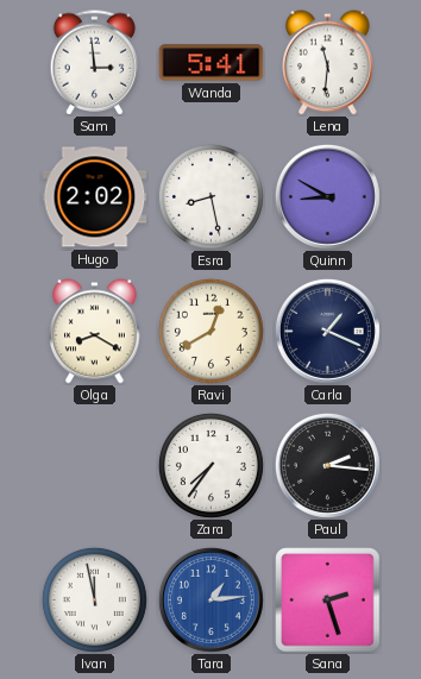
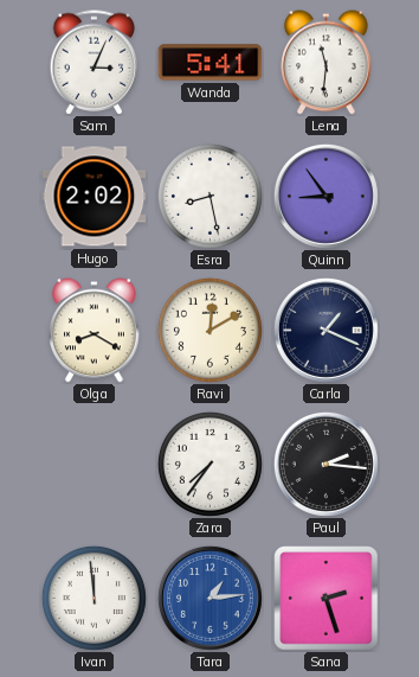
Sam: 2:59 -> 3:04 (95, 63)
Quinn: 8:50 -> 8:54 (325, 196)
Ravi: 12:40 -> 12:10 (209, 330)
Ivan: 11:58 -> 11:59 (94, 598)
